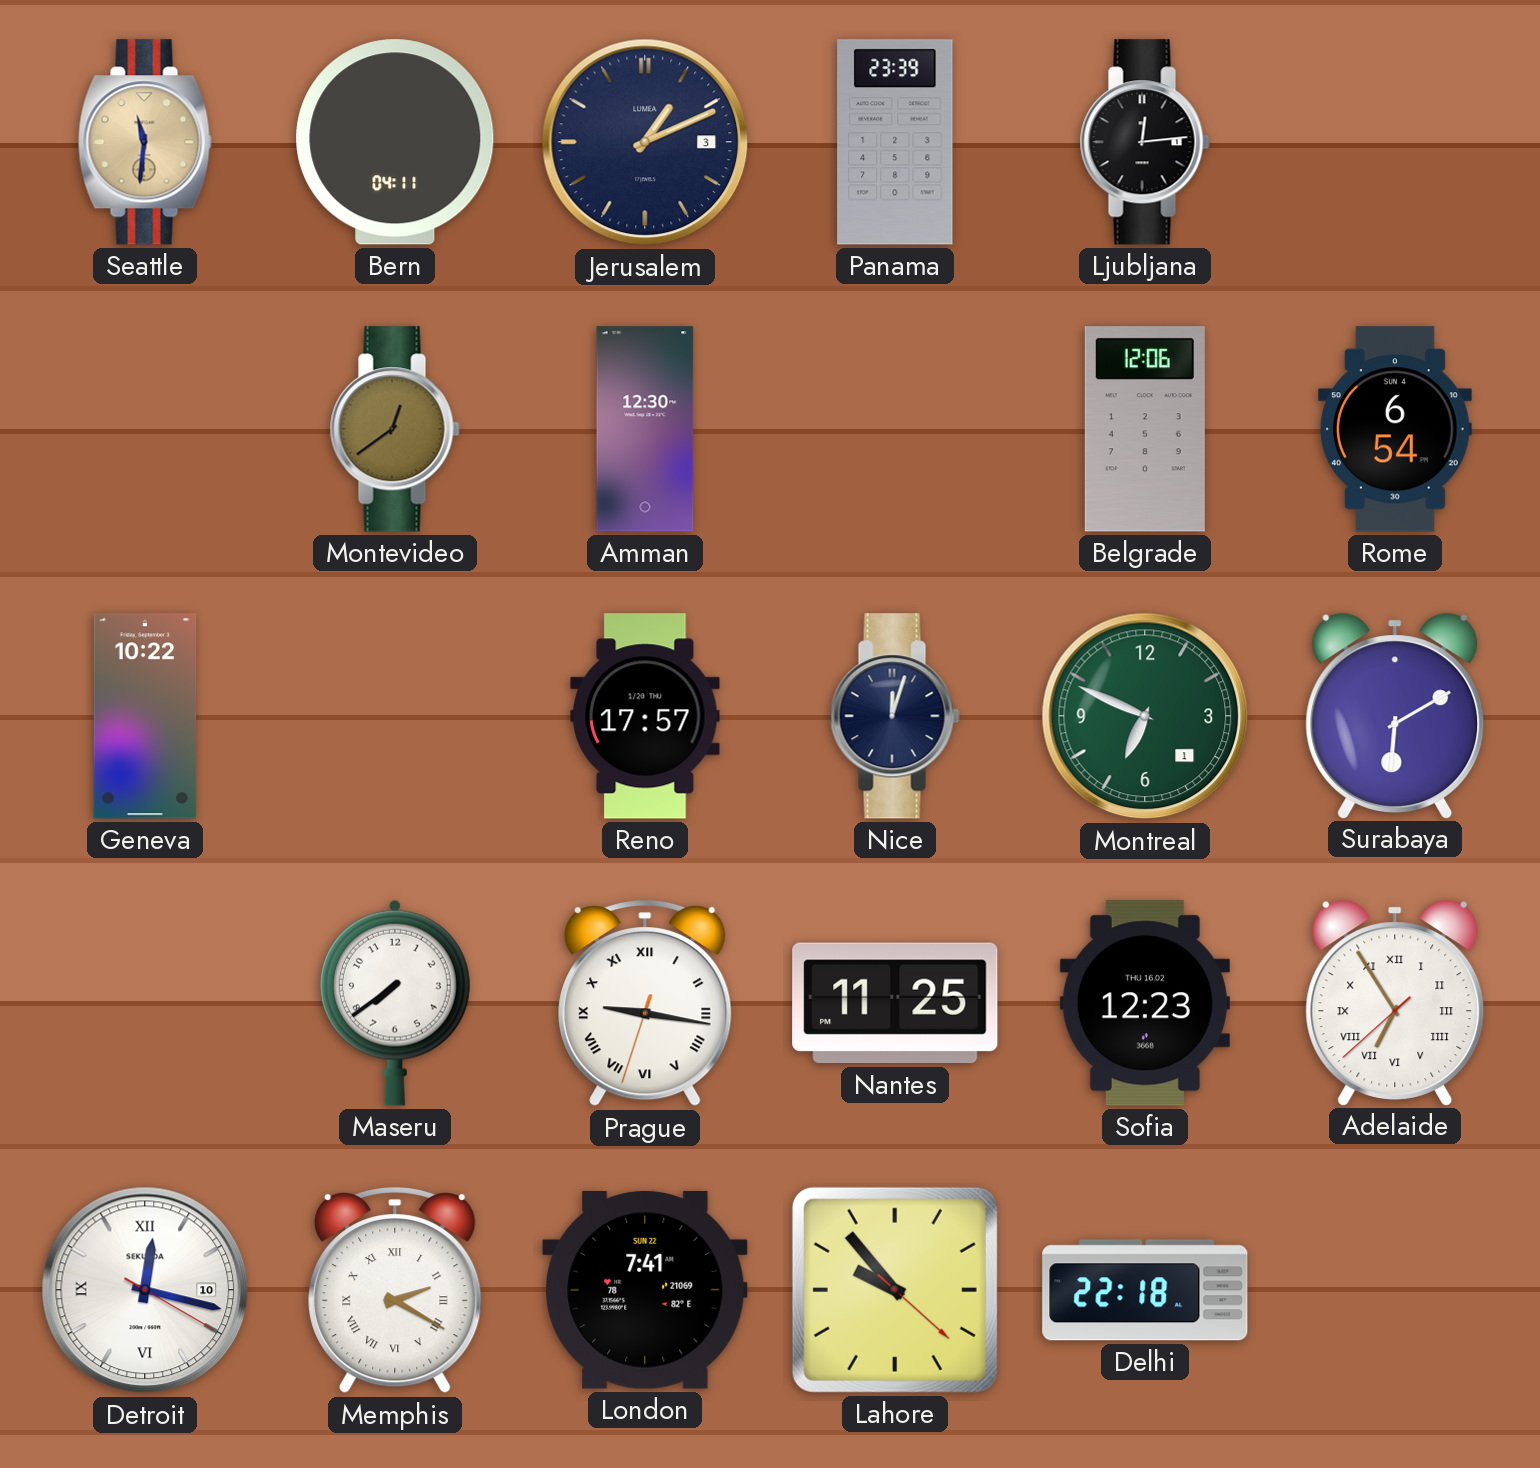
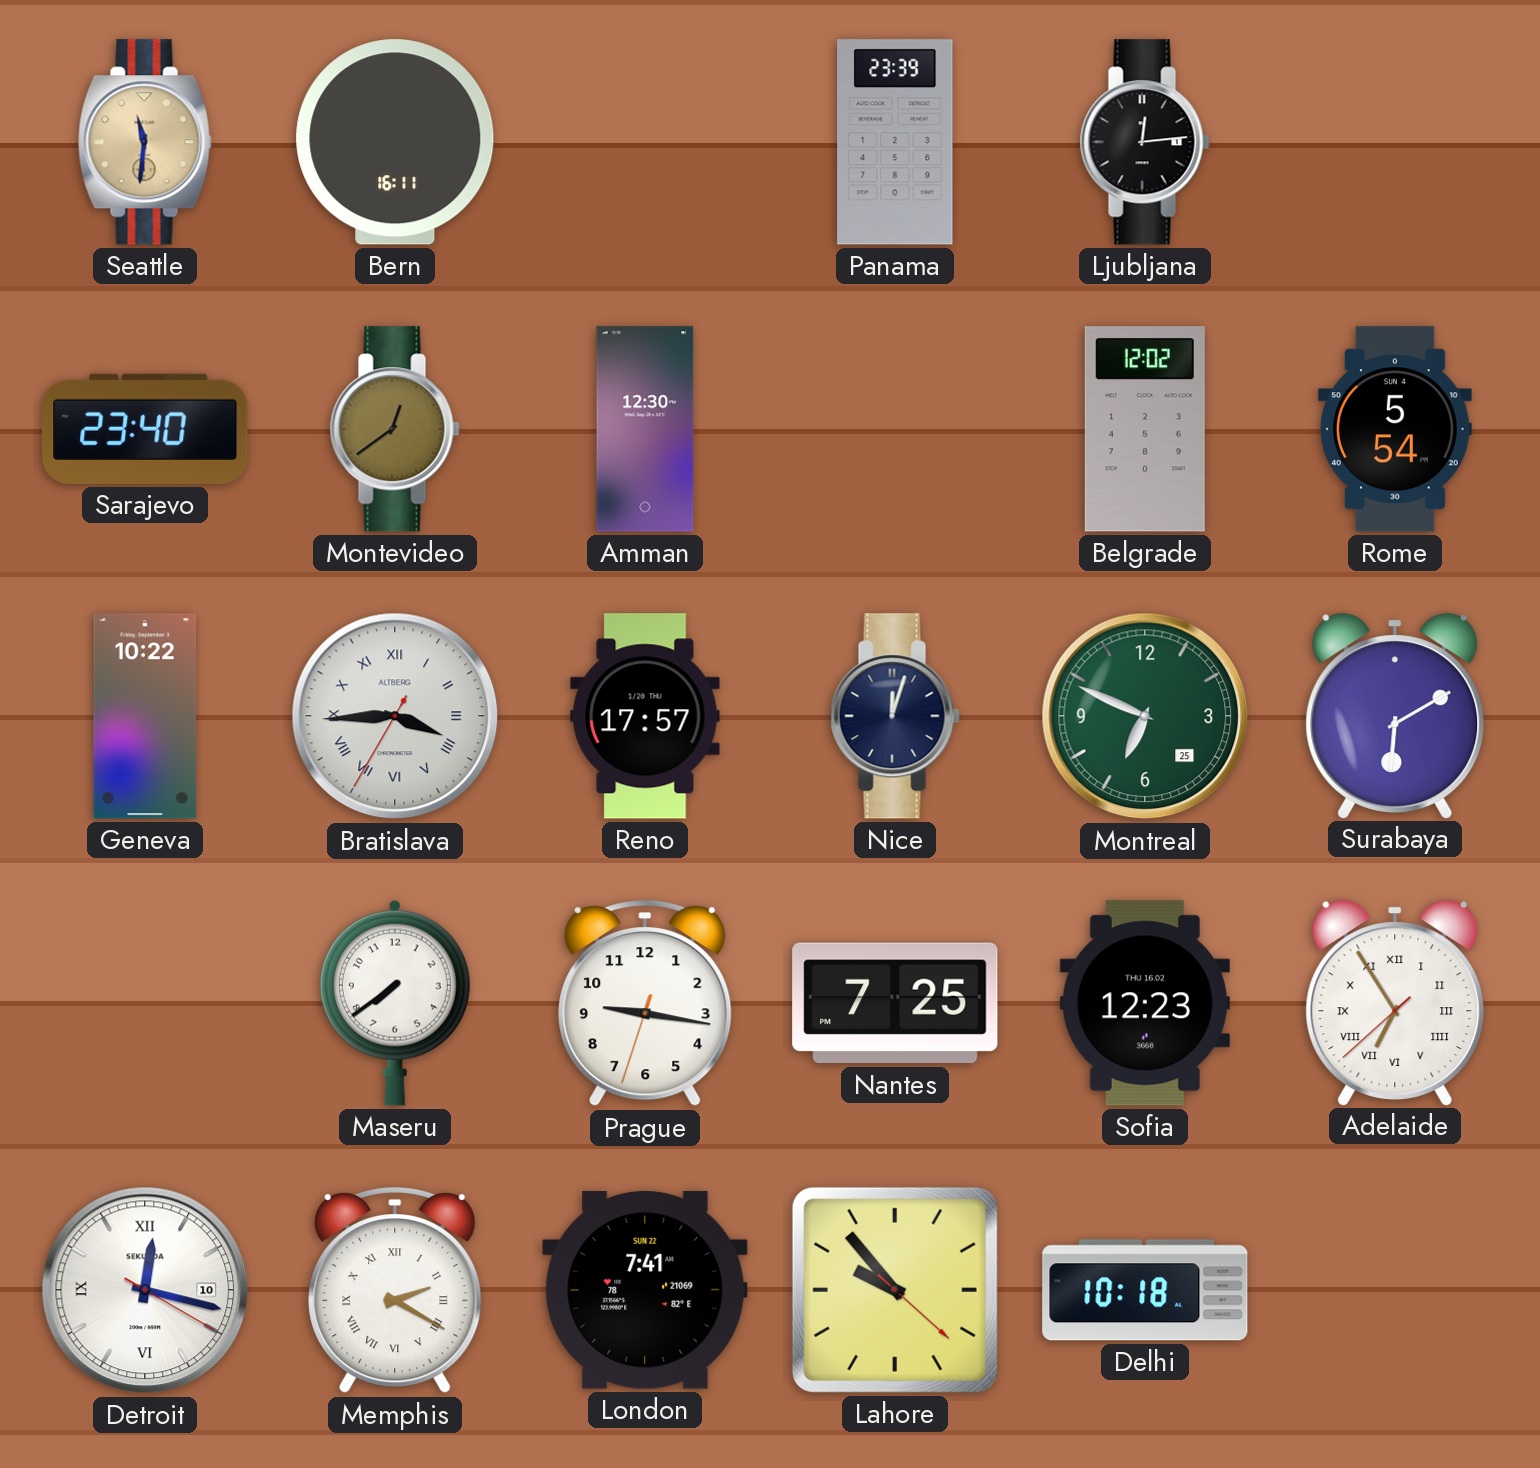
Bern: 04:11 -> 16:11 (395, 142)
Jerusalem: 1:11 -> none (645, 142)
Sarajevo: none -> 23:40 (145, 429)
Belgrade: 12:06 -> 12:02 (1145, 429)
Rome: 6:54 -> 5:54 (1395, 429)
Bratislava: none -> 3:44 (395, 716)
Montreal date: 1 -> 25 (1145, 716)
Prague numerals: Roman -> Arabic (645, 1004)
Nantes: 11:25 -> 7:25 (895, 1003)
Delhi: 22:18 -> 10:18 (1145, 1290)
